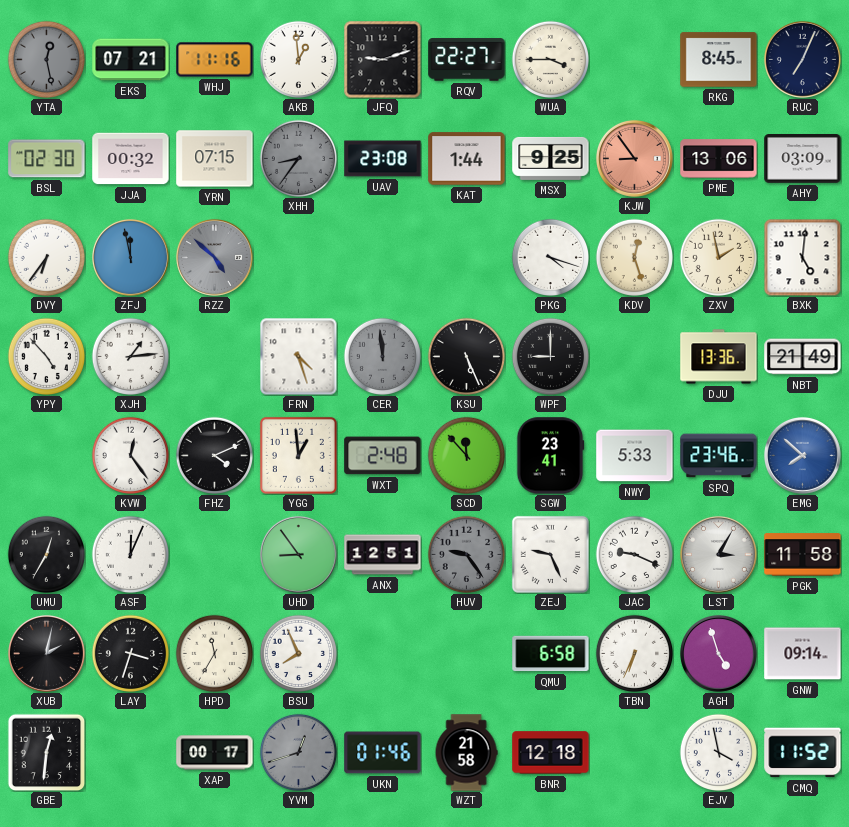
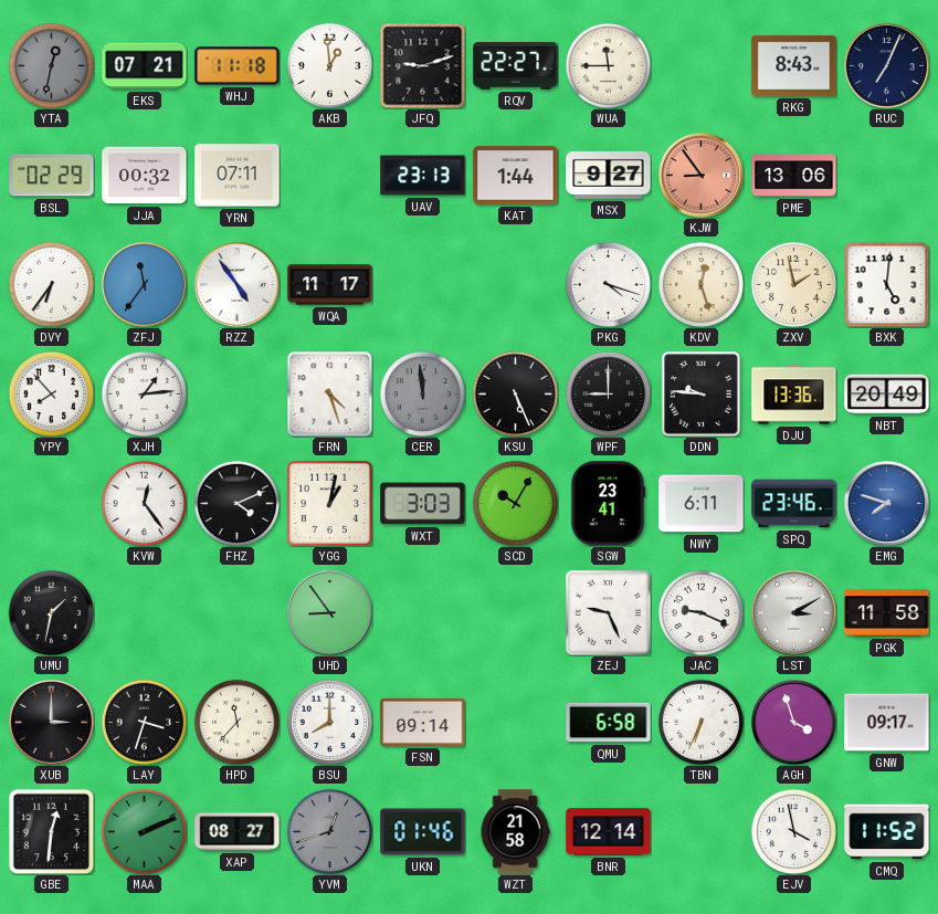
YTA: 12:28 -> 12:32 (51, 65)
WHJ: 11:16 -> 11:18 (238, 66)
WUA: 3:45 -> 11:45 (608, 65)
RKG: 8:45 -> 8:43 (794, 66)
BSL: 02:30 -> 02:29 (52, 176)
YRN: 07:15 -> 07:11 (238, 176)
XHH: 8:36 -> none (298, 158)
UAV: 23:08 -> 23:13 (423, 176)
MSX: 9:25 -> 9:27 (609, 175)
AHY: 03:09 -> none (803, 159)
ZFJ: 11:58 -> 11:36 (144, 284)
RZZ: 4:52 -> 4:54 (236, 284)
RZZ dial: grey -> white (236, 284)
WQA: none -> 11:17 (330, 285)
YPY: 4:53 -> 7:53 (51, 393)
DDN: none -> 9:46 (702, 395)
NBT: 21:49 -> 20:49 (887, 395)
YGG: 12:59 -> 1:02 (329, 503)
WXT: 2:48 -> 3:03 (423, 504)
SCD: 11:53 -> 10:05 (515, 503)
NWY: 5:33 -> 6:11 (702, 504)
EMG: 7:52 -> 7:48 (886, 503)
UMU: 12:35 -> 1:32 (51, 612)
ASF: 12:04 -> none (130, 554)
ANX: 12:51 -> none (383, 555)
HUV: 9:24 -> none (466, 554)
LST: 3:05 -> 3:10 (793, 612)
XUB: 2:02 -> 3:00 (51, 722)
HPD: 11:35 -> 11:37 (236, 722)
BSU: 7:56 -> 8:00 (329, 722)
FSN: none -> 09:14 (423, 722)
AGH: 4:57 -> 3:57 (793, 722)
GNW: 09:14 -> 09:17 (887, 723)
MAA: none -> 2:11 (144, 831)
XAP: 00:17 -> 08:27 (238, 832)
BNR: 12:18 -> 12:14 (609, 832)
